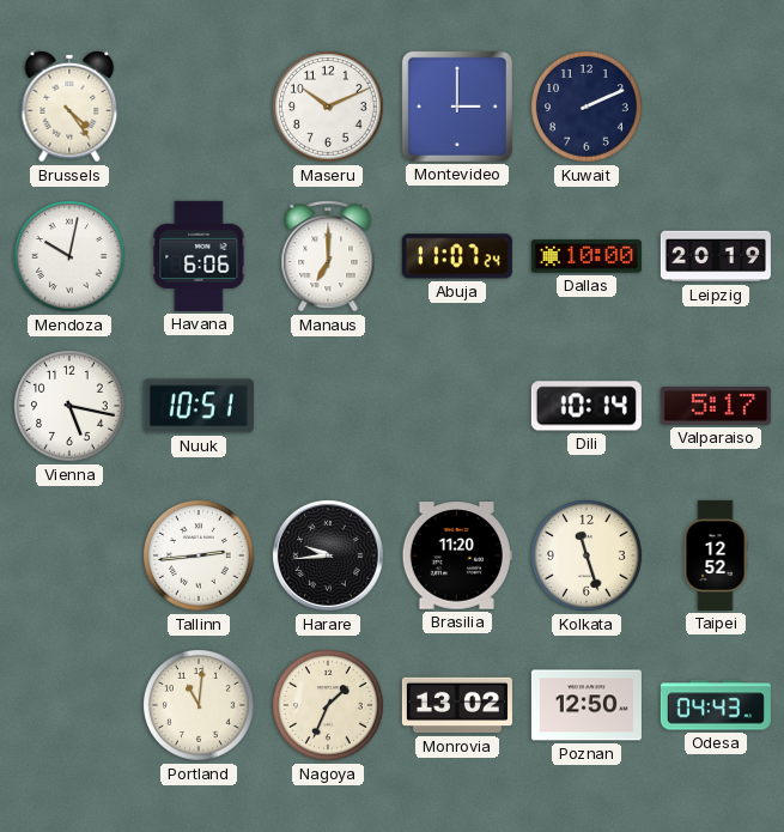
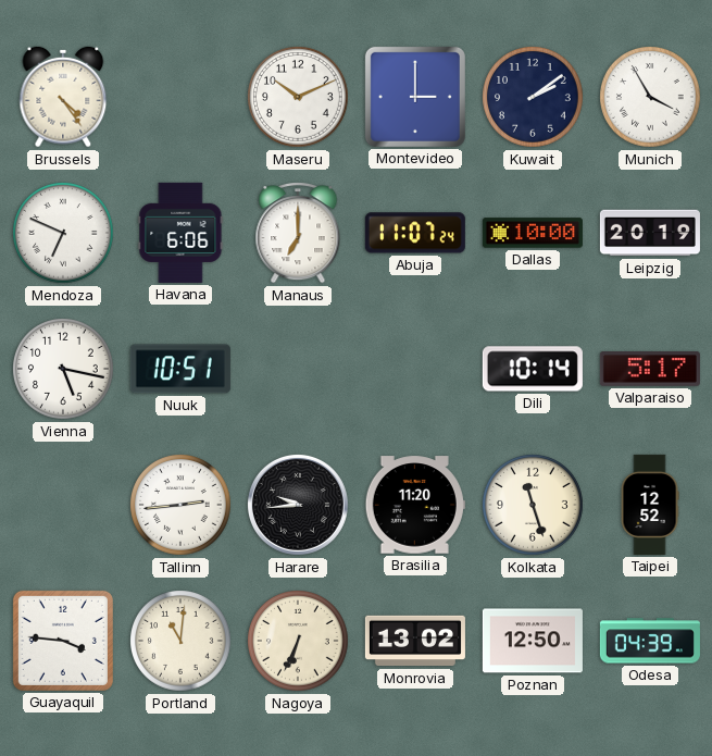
Kuwait: 2:11 -> 2:09 (534, 98)
Munich: none -> 3:55 (651, 98)
Mendoza: 10:02 -> 6:49 (64, 234)
Guayaquil: none -> 3:46 (63, 641)
Nagoya: 1:34 -> 6:34 (299, 642)
Odesa: 04:43 -> 04:39 (650, 641)
